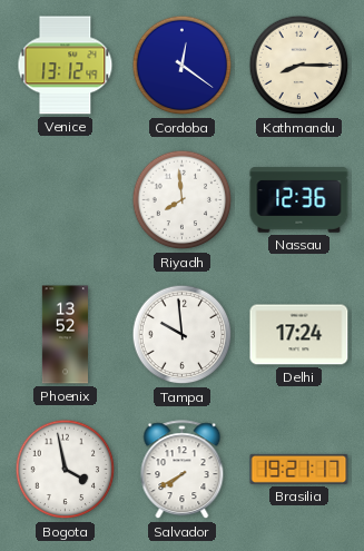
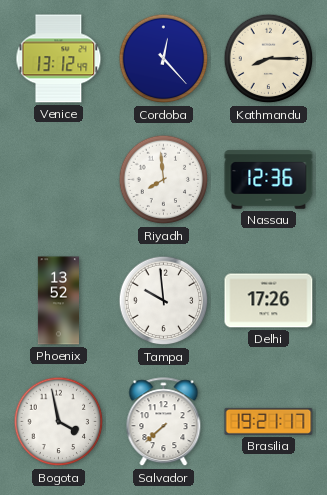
Cordoba: 12:21 -> 12:23 (164, 59)
Delhi: 17:24 -> 17:26 (269, 301)
Salvador: 7:40 -> 7:38 (164, 422)
